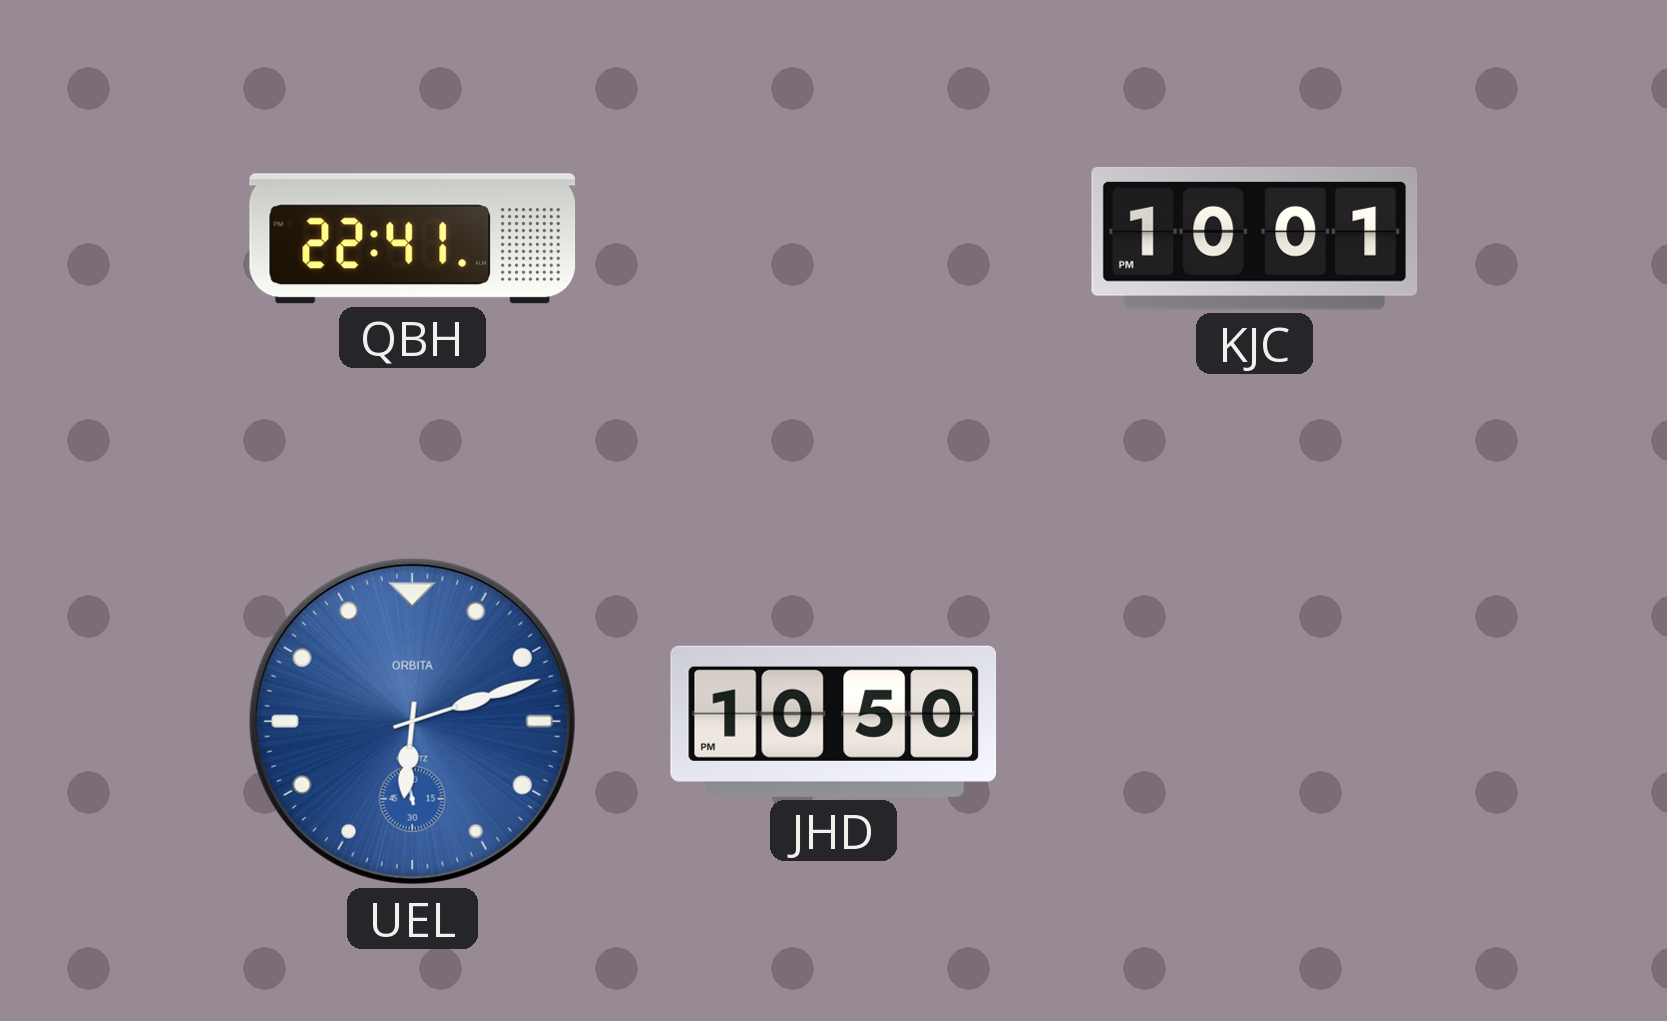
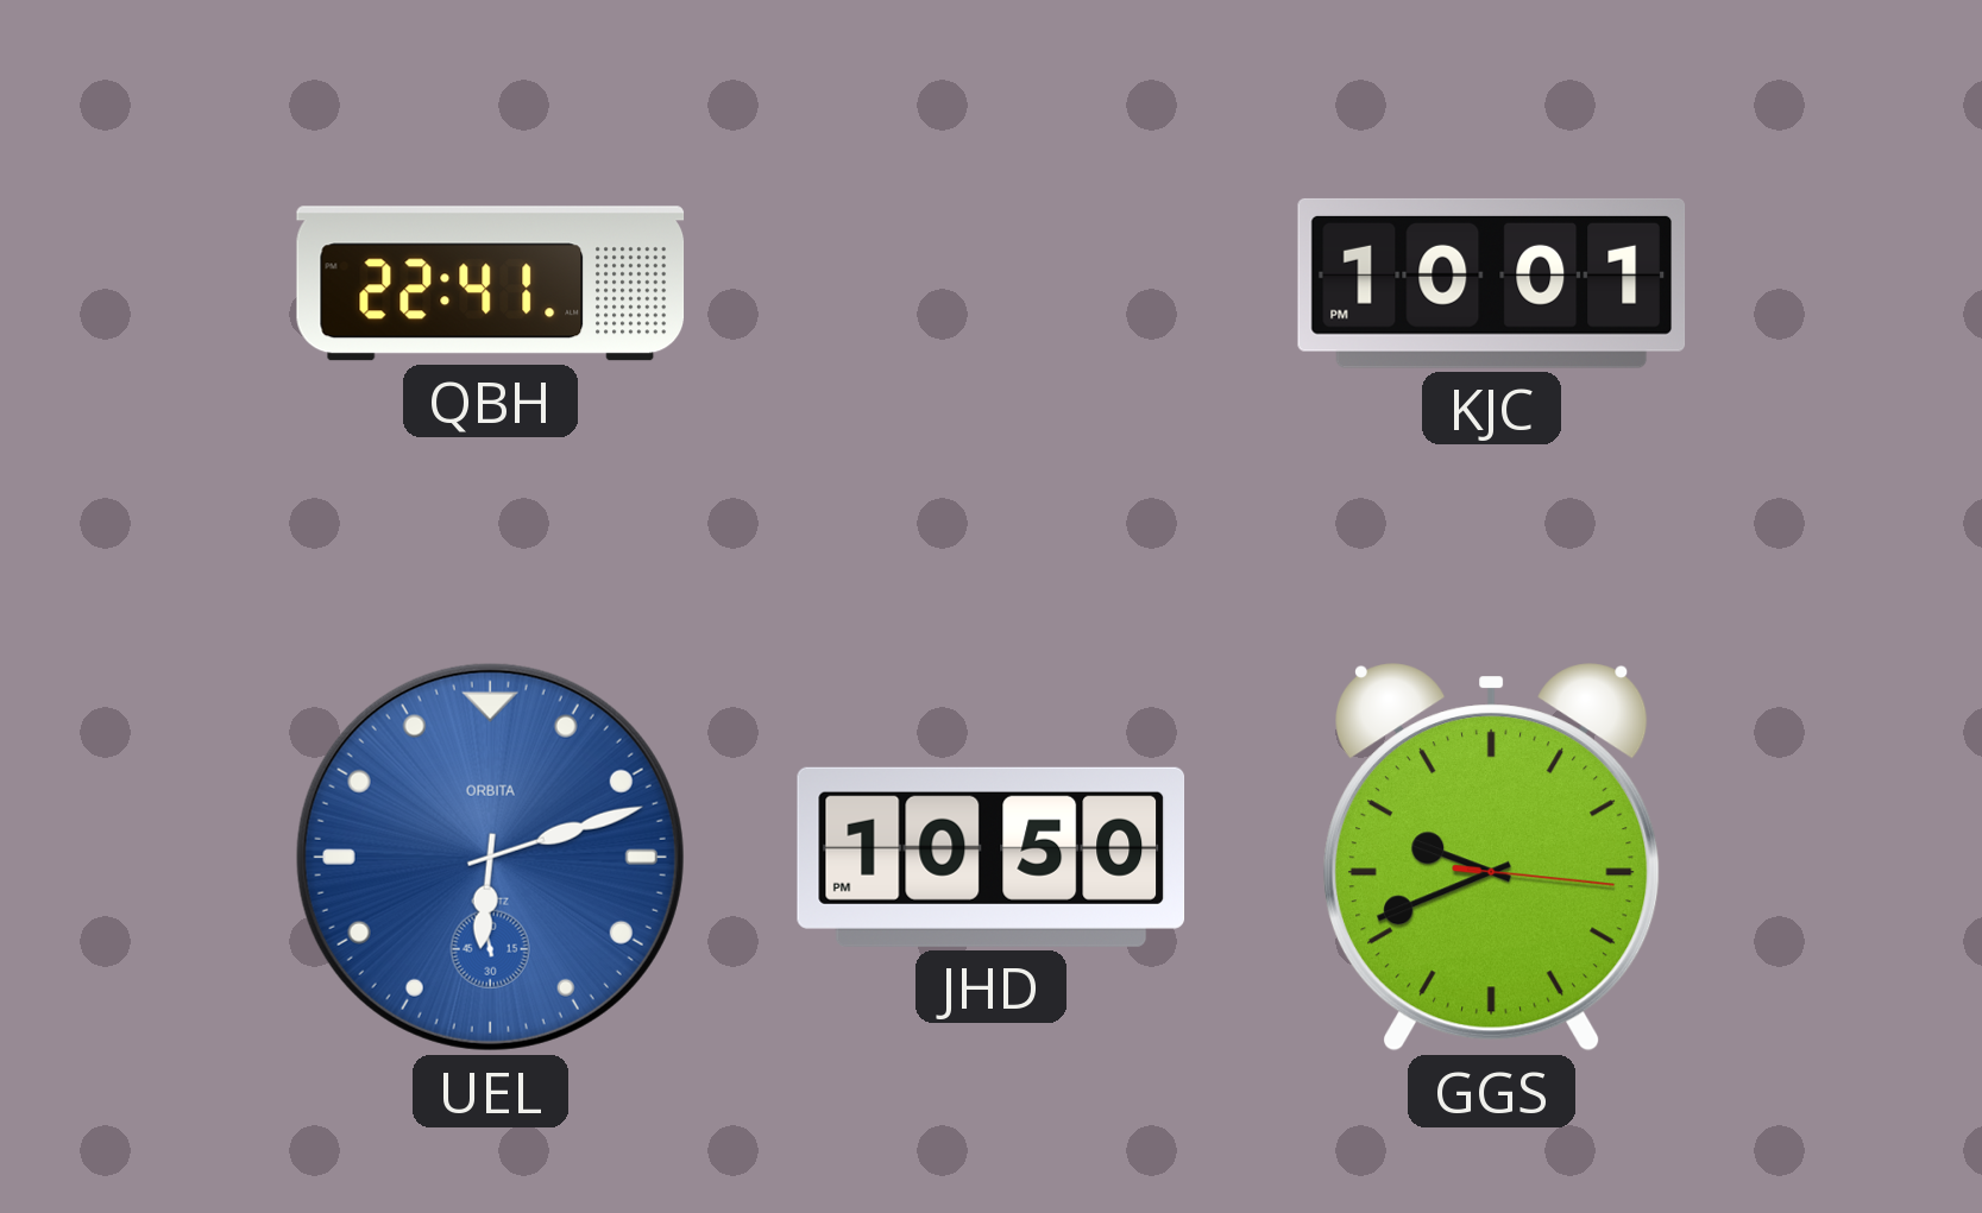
GGS: none -> 9:41 (1491, 858)
